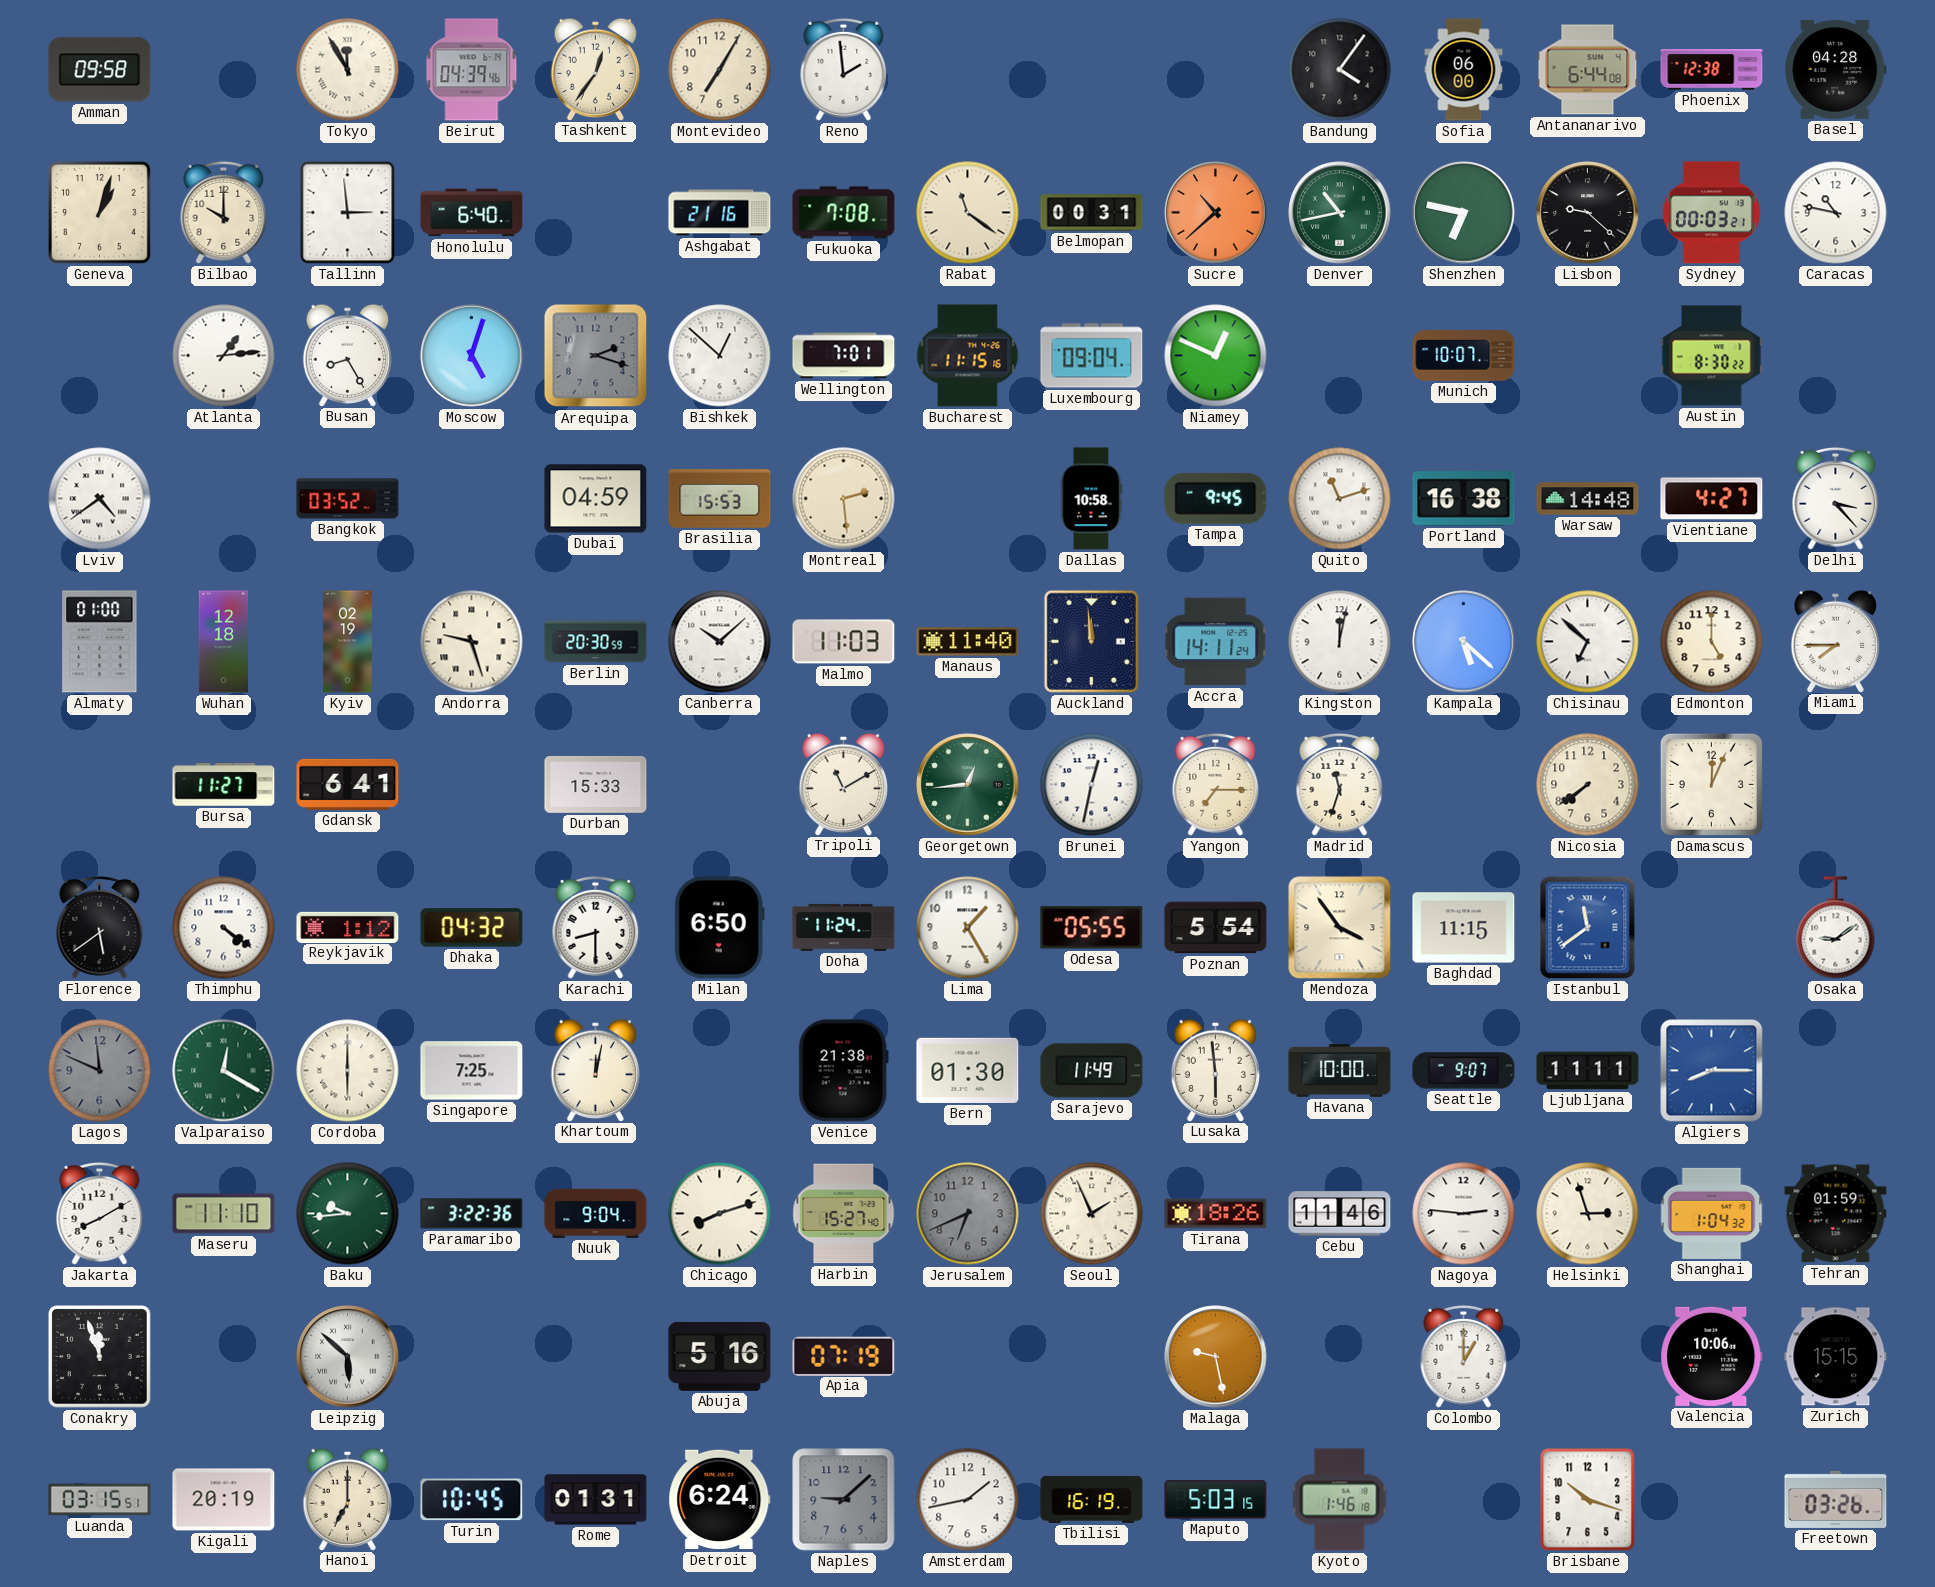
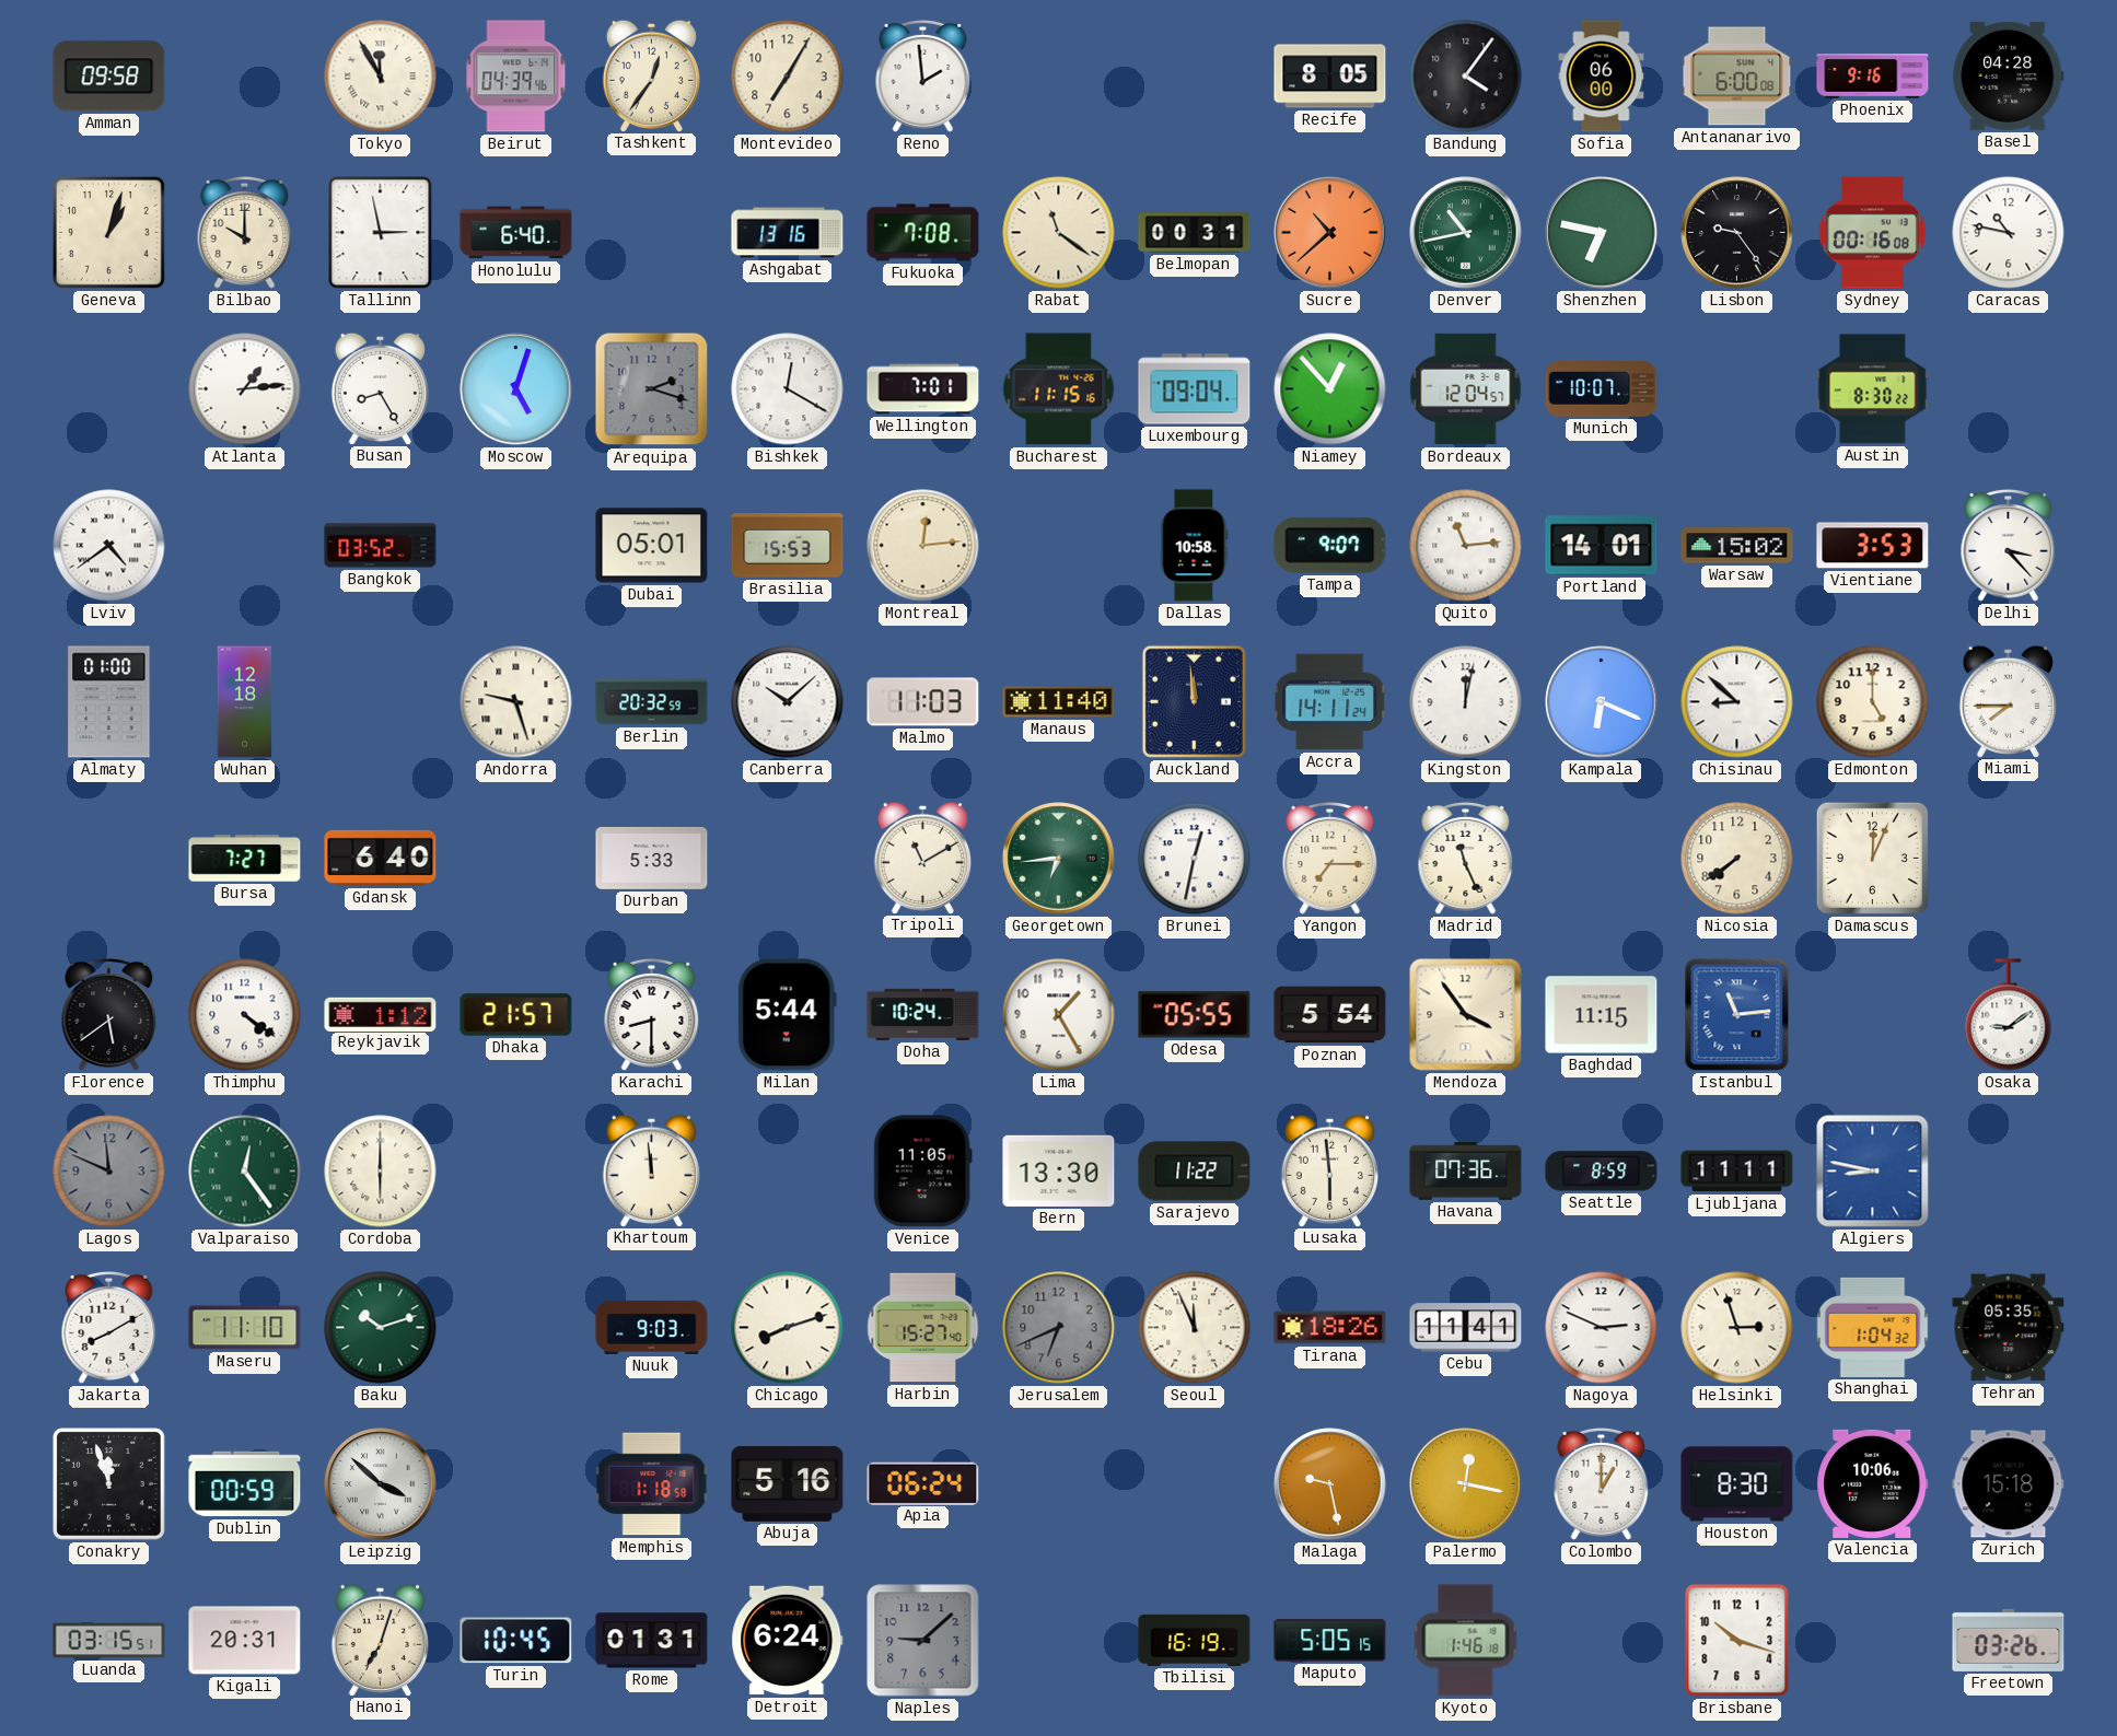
Recife: none -> 8:05 (1330, 77)
Antananarivo: 6:44 -> 6:00 (1737, 77)
Phoenix: 12:38 -> 9:16 (1873, 77)
Tallinn: 2:59 -> 2:58 (381, 233)
Ashgabat: 21:16 -> 13:16 (788, 233)
Lisbon: 9:22 -> 9:24 (1737, 233)
Sydney: 00:03 -> 00:16 (1872, 233)
Bishkek: 12:52 -> 12:20 (788, 389)
Niamey: 12:49 -> 12:53 (1330, 389)
Bordeaux: none -> 12:04 (1466, 389)
Dubai: 04:59 -> 05:01 (652, 546)
Montreal: 2:29 -> 12:14 (923, 546)
Tampa: 9:45 -> 9:07 (1330, 545)
Quito: 11:12 -> 11:14 (1466, 546)
Portland: 16:38 -> 14:01 (1602, 546)
Warsaw: 14:48 -> 15:02 (1737, 546)
Vientiane: 4:27 -> 3:53 (1873, 546)
Kyiv: 02:19 -> none (348, 642)
Berlin: 20:30 -> 20:32 (652, 702)
Kampala: 5:22 -> 6:19 (1602, 702)
Chisinau: 6:52 -> 8:52 (1737, 702)
Bursa: 11:27 -> 7:27 (245, 859)
Gdansk: 6:41 -> 6:40 (381, 858)
Durban: 15:33 -> 5:33 (652, 858)
Georgetown: 12:44 -> 6:44 (1059, 859)
Madrid: 11:33 -> 11:26 (1466, 858)
Dhaka: 04:32 -> 21:57 (516, 1015)
Milan: 6:50 -> 5:44 (787, 1015)
Doha: 11:24 -> 10:24 (923, 1014)
Istanbul: 11:39 -> 11:14 (1737, 1015)
Valparaiso: 12:20 -> 12:24 (245, 1172)
Singapore: 7:25 -> none (472, 1071)
Khartoum: 12:02 -> 11:59 (651, 1170)
Venice: 21:38 -> 11:05 (922, 1172)
Bern: 01:30 -> 13:30 (1059, 1170)
Sarajevo: 11:49 -> 11:22 (1195, 1172)
Havana: 10:00 -> 07:36 (1466, 1172)
Seattle: 9:07 -> 8:59 (1602, 1172)
Algiers: 8:15 -> 8:47 (1873, 1172)
Baku: 9:44 -> 10:12 (381, 1328)
Paramaribo: 3:22 -> none (472, 1214)
Nuuk: 9:04 -> 9:03 (652, 1327)
Seoul: 1:56 -> 11:56 (1195, 1328)
Cebu: 11:46 -> 11:41 (1466, 1328)
Nagoya: 2:46 -> 2:49 (1602, 1328)
Tehran: 01:59 -> 05:35 (2009, 1328)
Dublin: none -> 00:59 (245, 1484)
Leipzig: 5:52 -> 3:52 (381, 1484)
Memphis: none -> 1:18 (652, 1484)
Apia: 07:19 -> 06:24 (923, 1483)
Palermo: none -> 12:17 (1466, 1484)
Houston: none -> 8:30 (1737, 1484)
Zurich: 15:15 -> 15:18 (2009, 1484)
Kigali: 20:19 -> 20:31 (245, 1641)
Hanoi: 7:00 -> 7:03 (380, 1640)
Amsterdam: 1:43 -> none (968, 1500)
Maputo: 5:03 -> 5:05 (1330, 1641)
